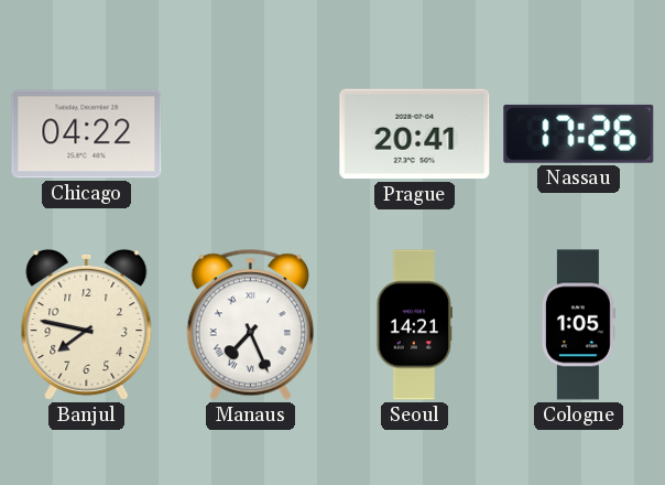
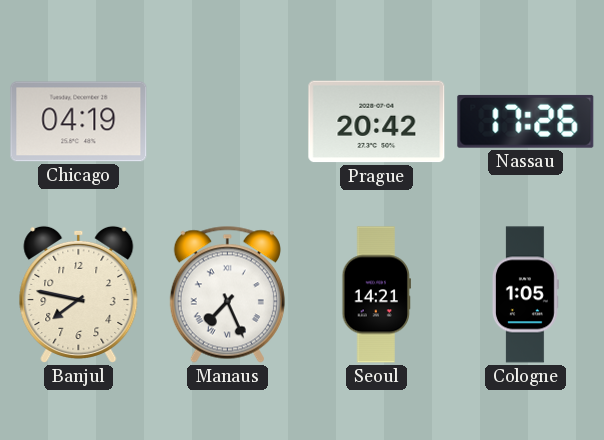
Chicago: 04:22 -> 04:19 (79, 122)
Prague: 20:41 -> 20:42 (377, 122)
